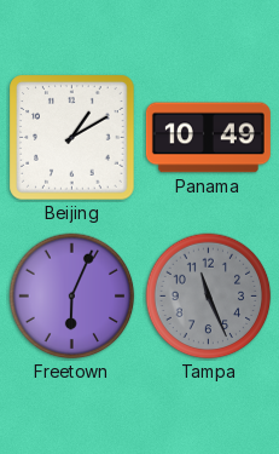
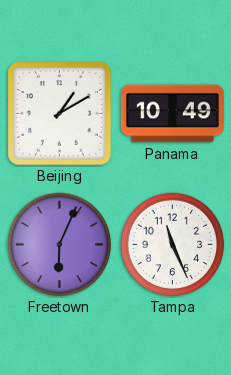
Tampa dial: grey -> white (173, 245)
